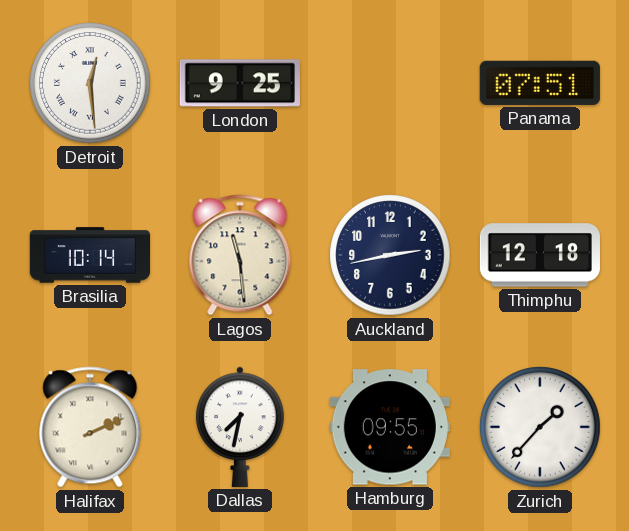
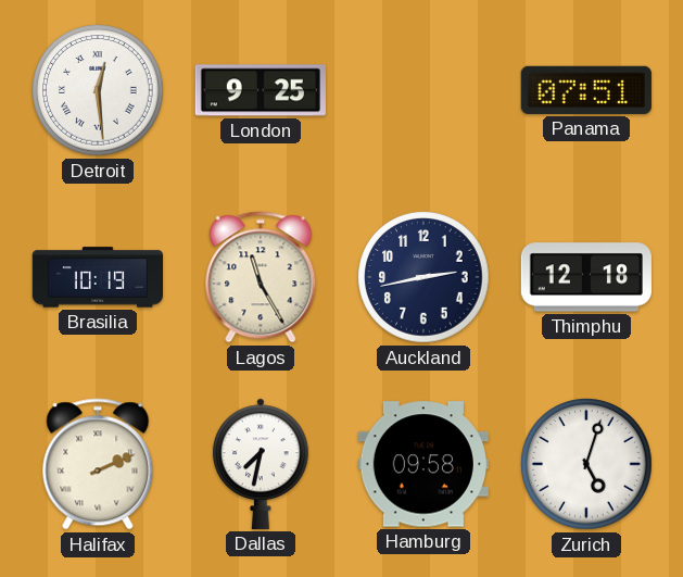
Brasilia: 10:14 -> 10:19 (97, 277)
Lagos: 11:29 -> 11:25 (261, 277)
Hamburg: 09:55 -> 09:58 (423, 464)
Zurich: 1:37 -> 5:03 (586, 464)
